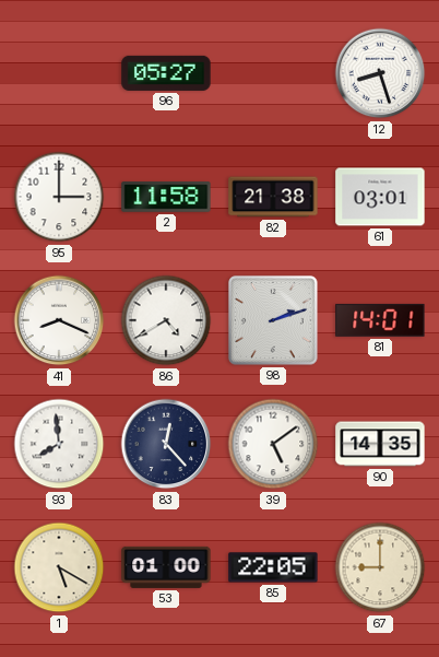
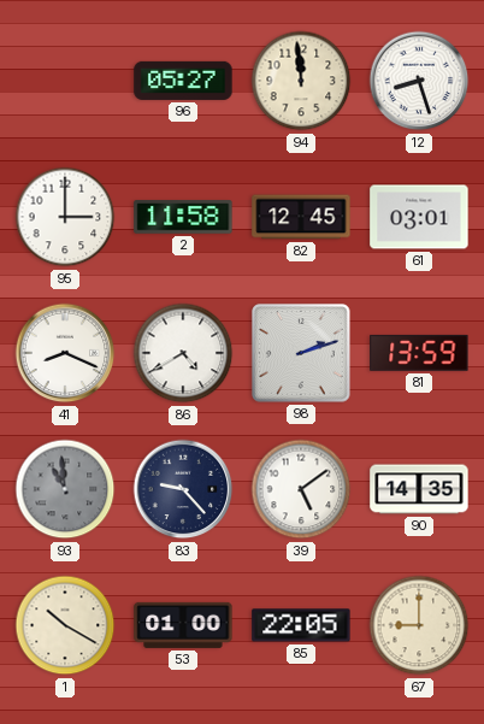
94: none -> 11:59 (301, 81)
82: 21:38 -> 12:45 (301, 217)
81: 14:01 -> 13:59 (419, 353)
93: 7:59 -> 10:59 (65, 489)
93 dial: white -> grey (65, 489)
83: 12:23 -> 9:23 (183, 489)
1: 5:20 -> 10:20 (65, 625)
